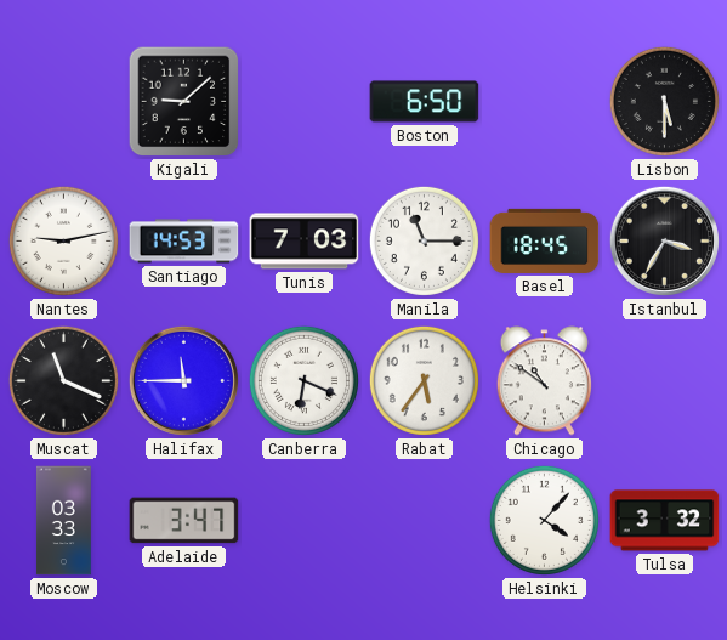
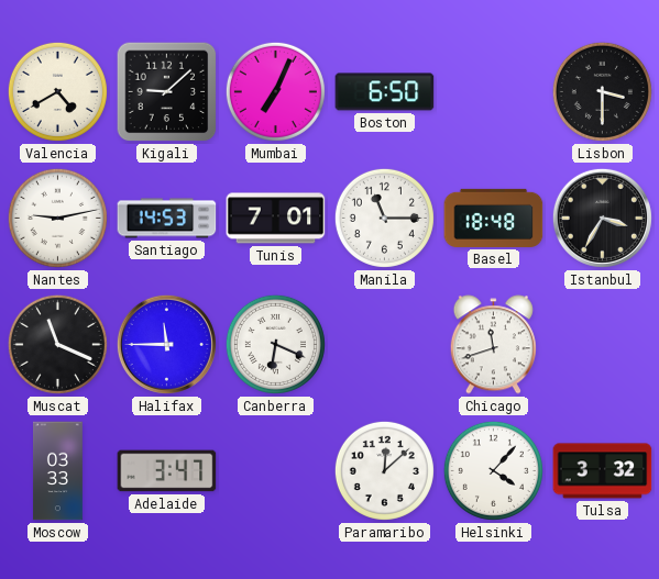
Valencia: none -> 4:40 (57, 91)
Mumbai: none -> 7:04 (275, 91)
Lisbon: 5:30 -> 3:30 (602, 91)
Tunis: 7:03 -> 7:01 (276, 219)
Basel: 18:45 -> 18:48 (494, 218)
Rabat: 5:36 -> none (424, 380)
Chicago: 10:51 -> 11:42 (493, 345)
Paramaribo: none -> 12:08 (384, 470)
